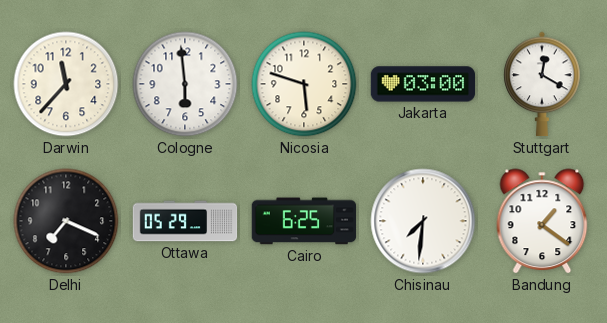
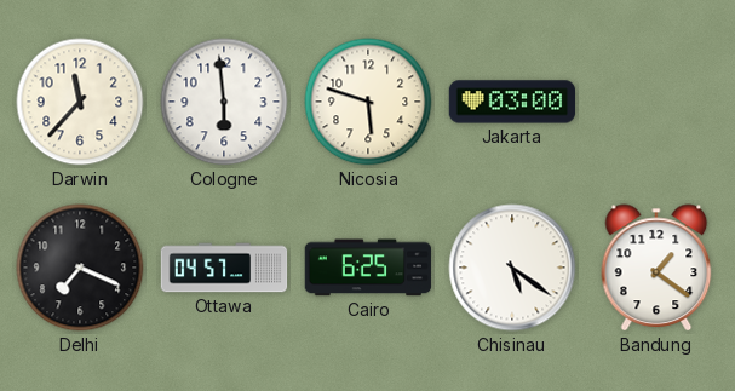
Stuttgart: 12:20 -> none (542, 84)
Ottawa: 05:29 -> 04:57 (224, 268)
Chisinau: 7:31 -> 5:21 (512, 268)
